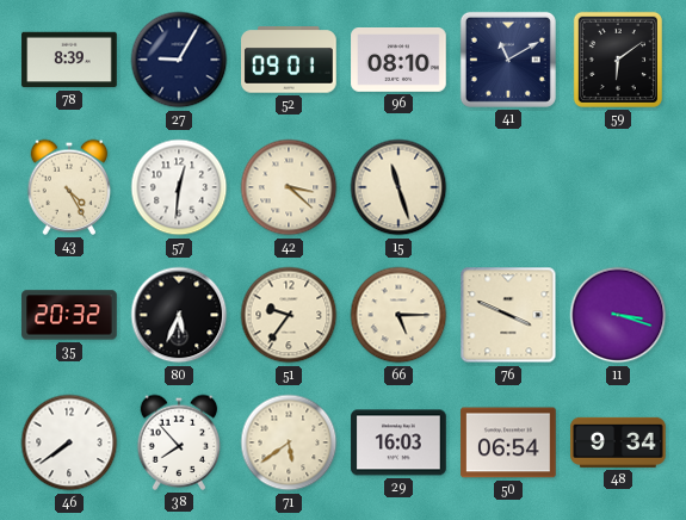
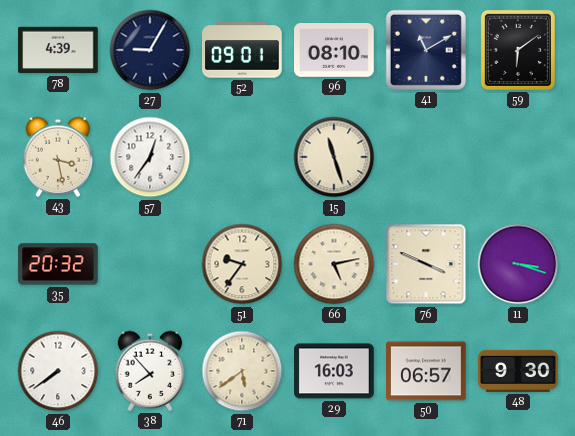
78: 8:39 -> 4:39 (58, 50)
43: 4:25 -> 3:28 (58, 157)
57: 12:31 -> 12:36 (150, 157)
42: 3:22 -> none (289, 187)
80: 5:34 -> none (179, 315)
66: 5:15 -> 5:13 (334, 264)
50: 06:54 -> 06:57 (426, 371)
48: 9:34 -> 9:30 (518, 371)
